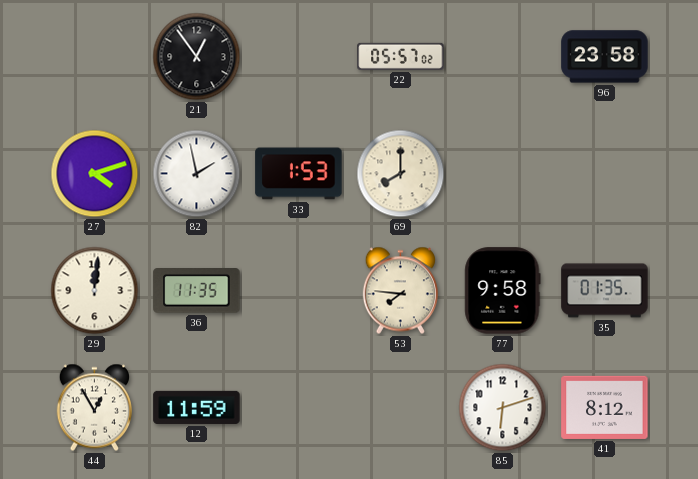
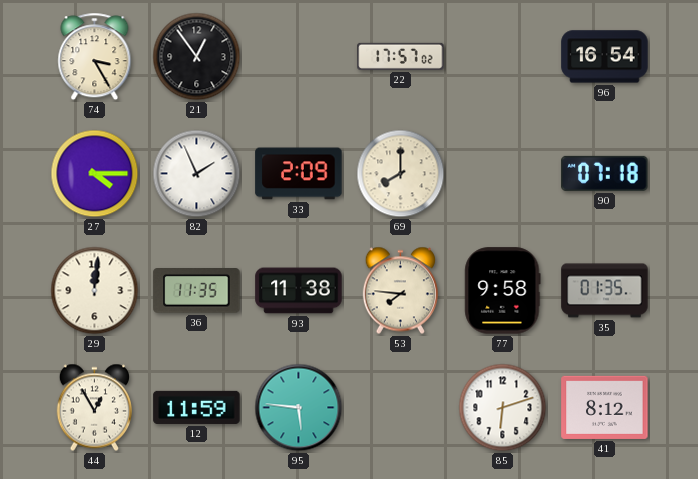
74: none -> 3:25 (95, 57)
22: 05:57 -> 17:57 (401, 56)
96: 23:58 -> 16:54 (605, 57)
27: 4:12 -> 4:15 (95, 174)
82: 1:58 -> 1:56 (197, 174)
33: 1:53 -> 2:09 (299, 174)
90: none -> 07:18 (605, 173)
93: none -> 11:38 (299, 291)
95: none -> 5:46 (299, 408)
